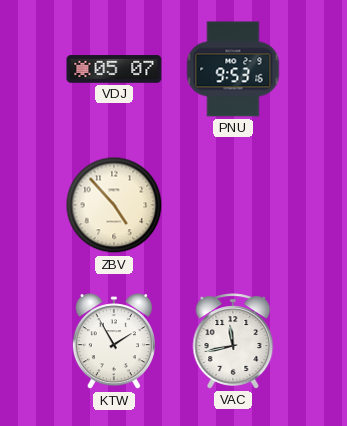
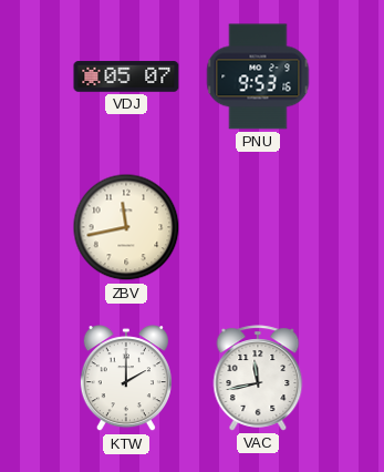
ZBV: 4:53 -> 11:43 (126, 227)
KTW: 1:55 -> 2:00 (126, 379)
